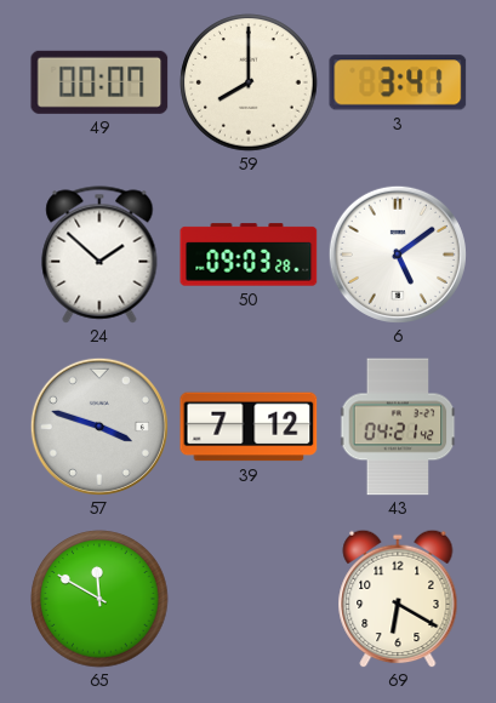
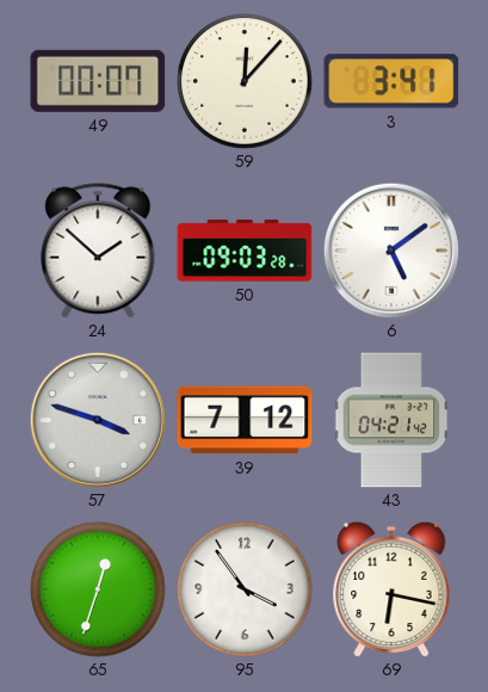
59: 8:00 -> 12:07 (245, 81)
65: 11:50 -> 12:33 (98, 589)
95: none -> 3:54 (245, 589)
69: 6:20 -> 6:17 (391, 589)
